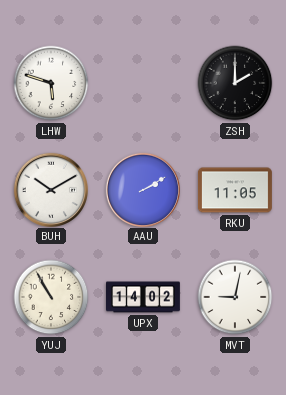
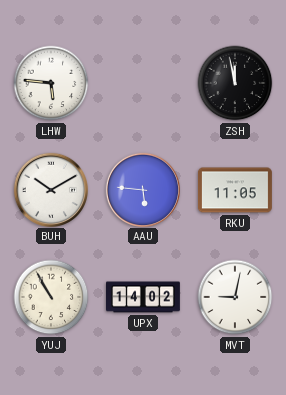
LHW: 5:48 -> 5:46 (51, 83)
ZSH: 2:00 -> 11:58 (235, 83)
AAU: 2:10 -> 5:46 (142, 189)
